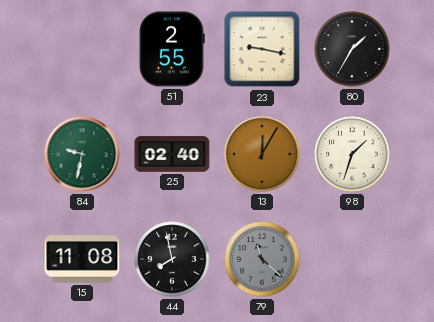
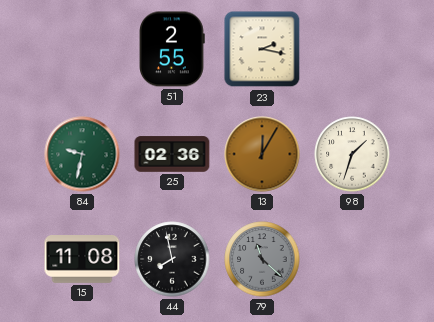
23: 9:17 -> 2:17 (262, 49)
80: 1:35 -> none (352, 49)
25: 02:40 -> 02:36 (172, 154)
